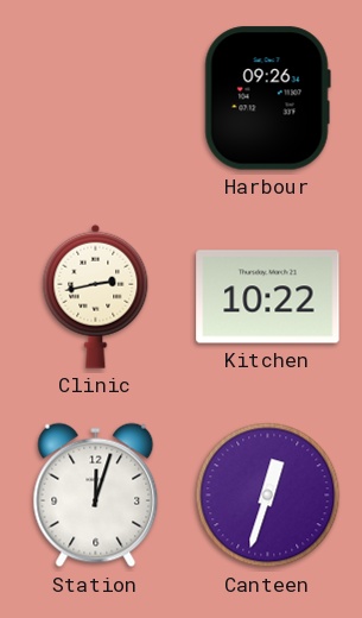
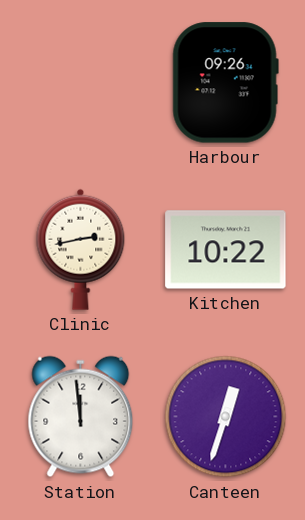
Station: 12:03 -> 11:59 (81, 417)
